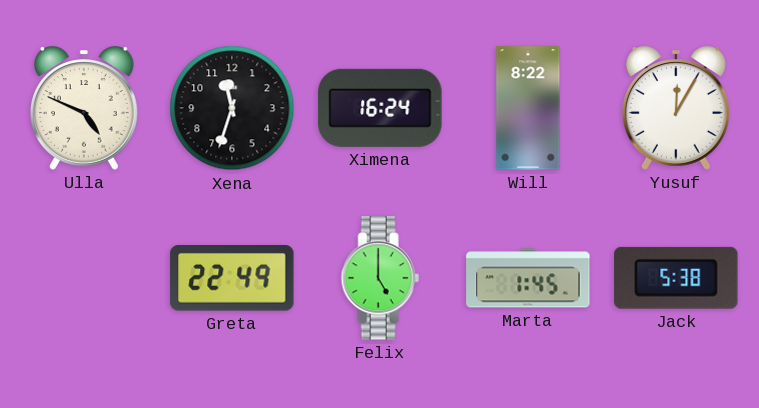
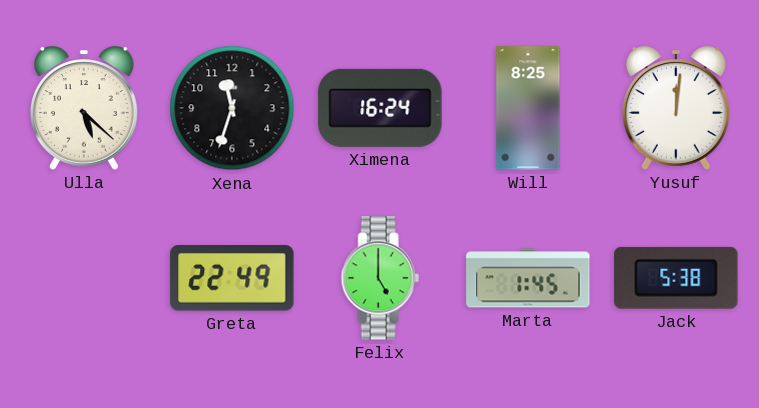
Ulla: 4:49 -> 5:22 (84, 108)
Will: 8:22 -> 8:25 (528, 108)
Yusuf: 12:05 -> 12:01 (676, 108)
